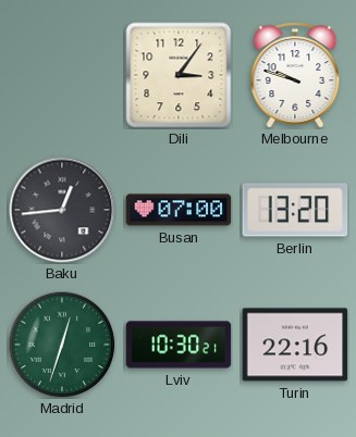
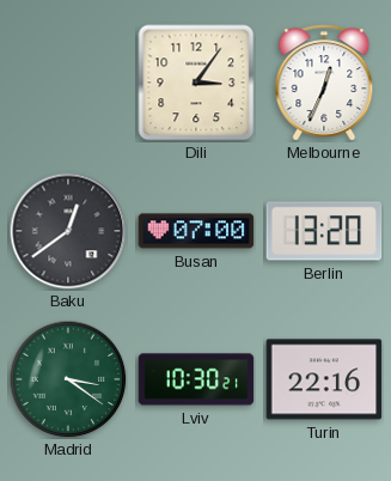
Melbourne: 9:48 -> 12:34 (324, 83)
Baku: 12:44 -> 12:39 (68, 231)
Madrid: 12:33 -> 3:21 (68, 379)
